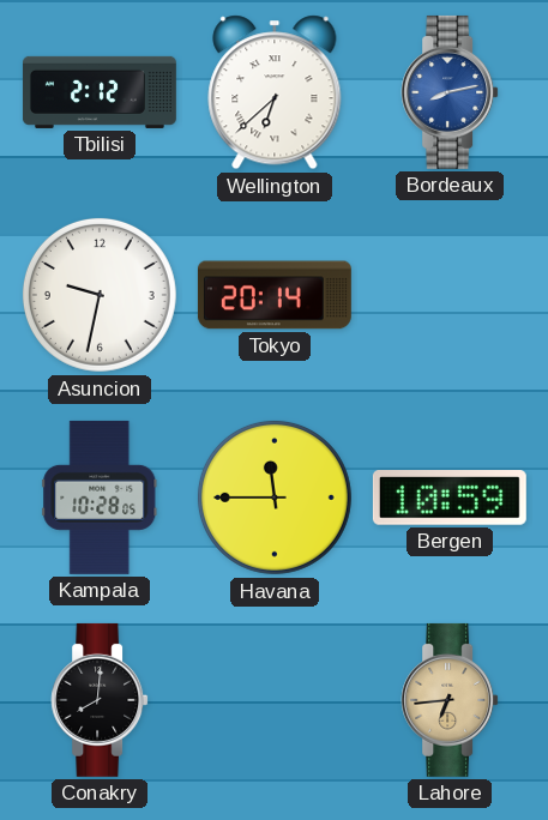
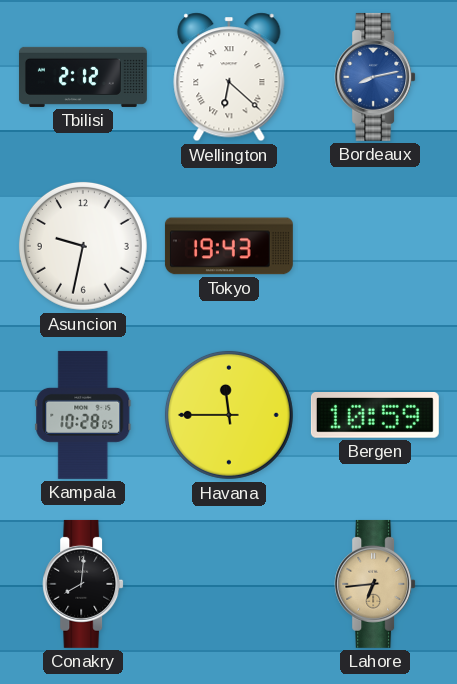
Wellington: 6:38 -> 6:22 (229, 77)
Tokyo: 20:14 -> 19:43 (229, 246)
